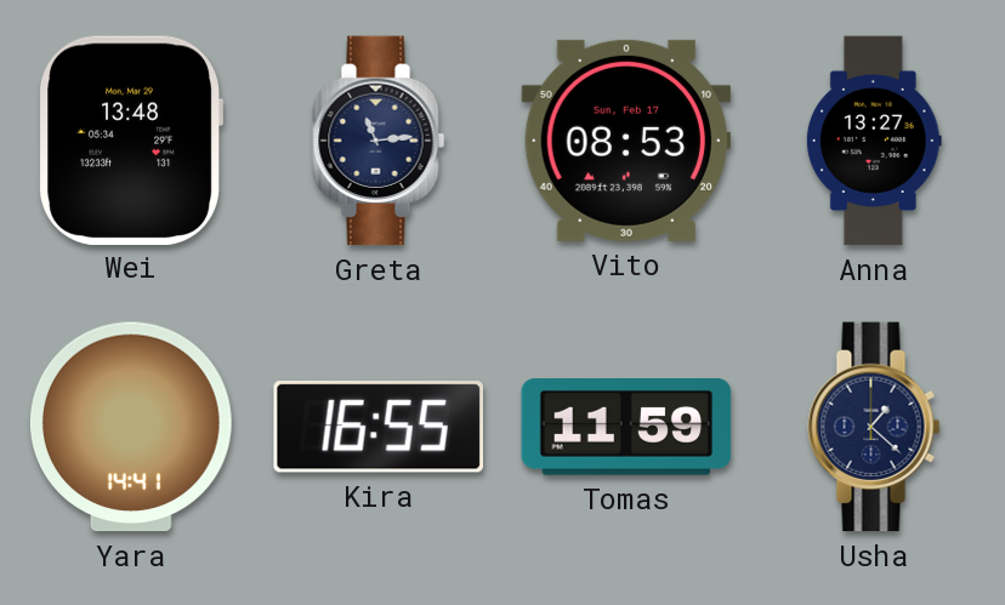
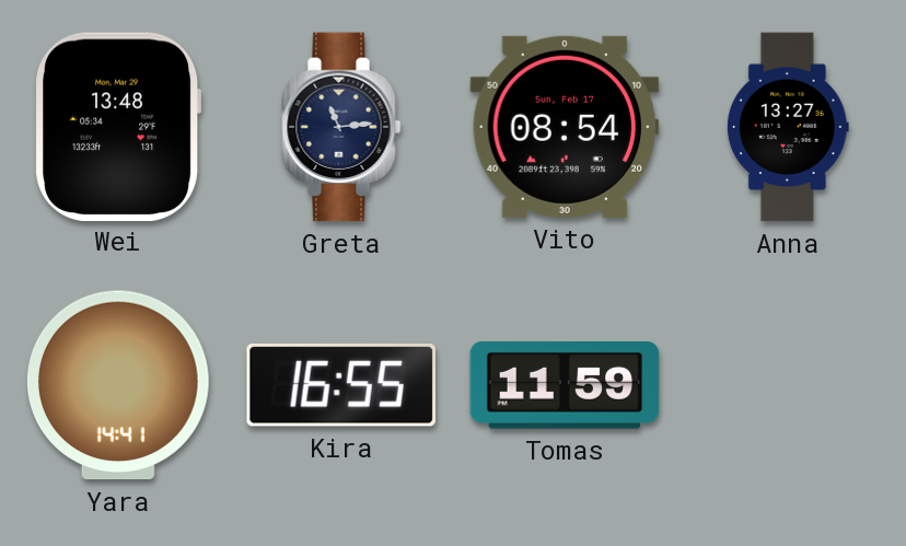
Vito: 08:53 -> 08:54 (565, 127)
Usha: 1:22 -> none (874, 427)
